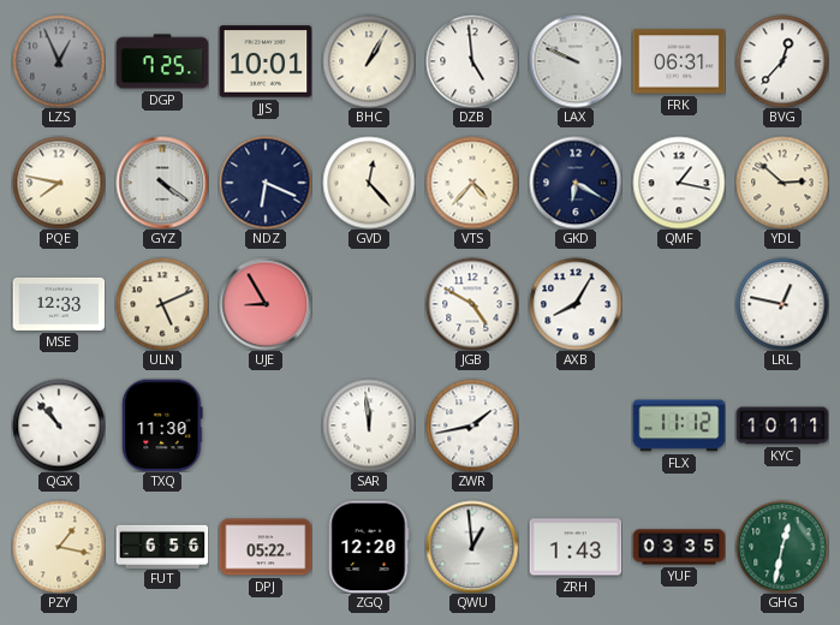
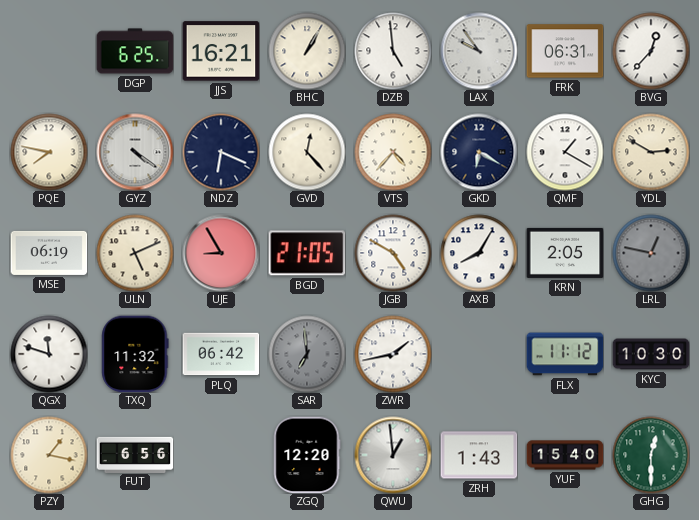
LZS: 12:56 -> none (59, 61)
DGP: 7:25 -> 6:25 (135, 51)
JJS: 10:01 -> 16:21 (221, 51)
LAX: 9:49 -> 9:54 (479, 51)
QMF: 1:17 -> 1:20 (565, 152)
YDL: 2:52 -> 2:50 (651, 152)
MSE: 12:33 -> 06:19 (49, 253)
BGD: none -> 21:05 (307, 253)
KRN: none -> 2:05 (565, 253)
LRL dial: white -> grey (651, 253)
QGX: 10:53 -> 11:48 (49, 354)
TXQ: 11:30 -> 11:32 (135, 354)
PLQ: none -> 06:42 (221, 354)
SAR: 11:59 -> 6:59 (307, 354)
SAR dial: white -> grey (307, 354)
KYC: 10:11 -> 10:30 (651, 354)
DPJ: 05:22 -> none (266, 547)
YUF: 03:35 -> 15:40 (565, 455)
GHG: 12:32 -> 12:30 (651, 455)
